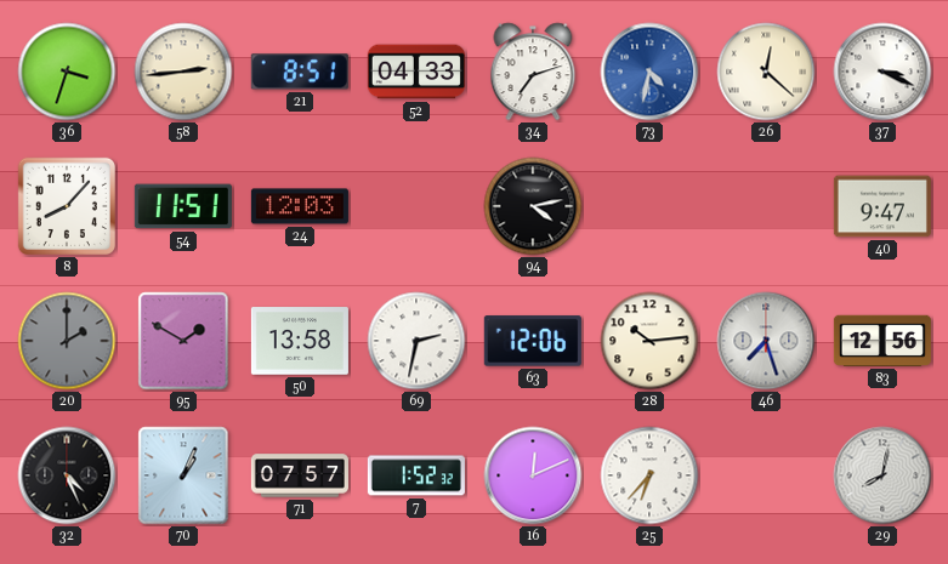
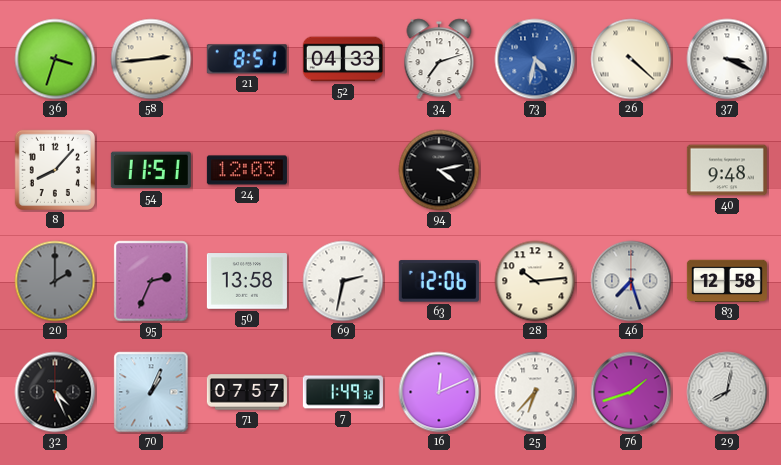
26: 12:22 -> 4:22 (631, 59)
40: 9:47 -> 9:48 (727, 170)
95: 1:50 -> 2:34 (151, 281)
83: 12:56 -> 12:58 (727, 281)
7: 1:52 -> 1:49 (343, 392)
76: none -> 1:42 (631, 392)
